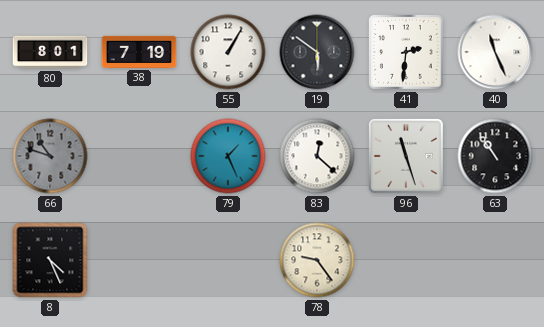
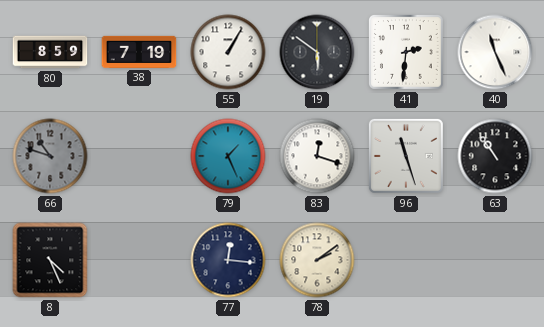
80: 8:01 -> 8:59 (50, 52)
83: 12:22 -> 12:18 (317, 156)
77: none -> 12:16 (228, 260)
78: 9:24 -> 2:09 (317, 260)
